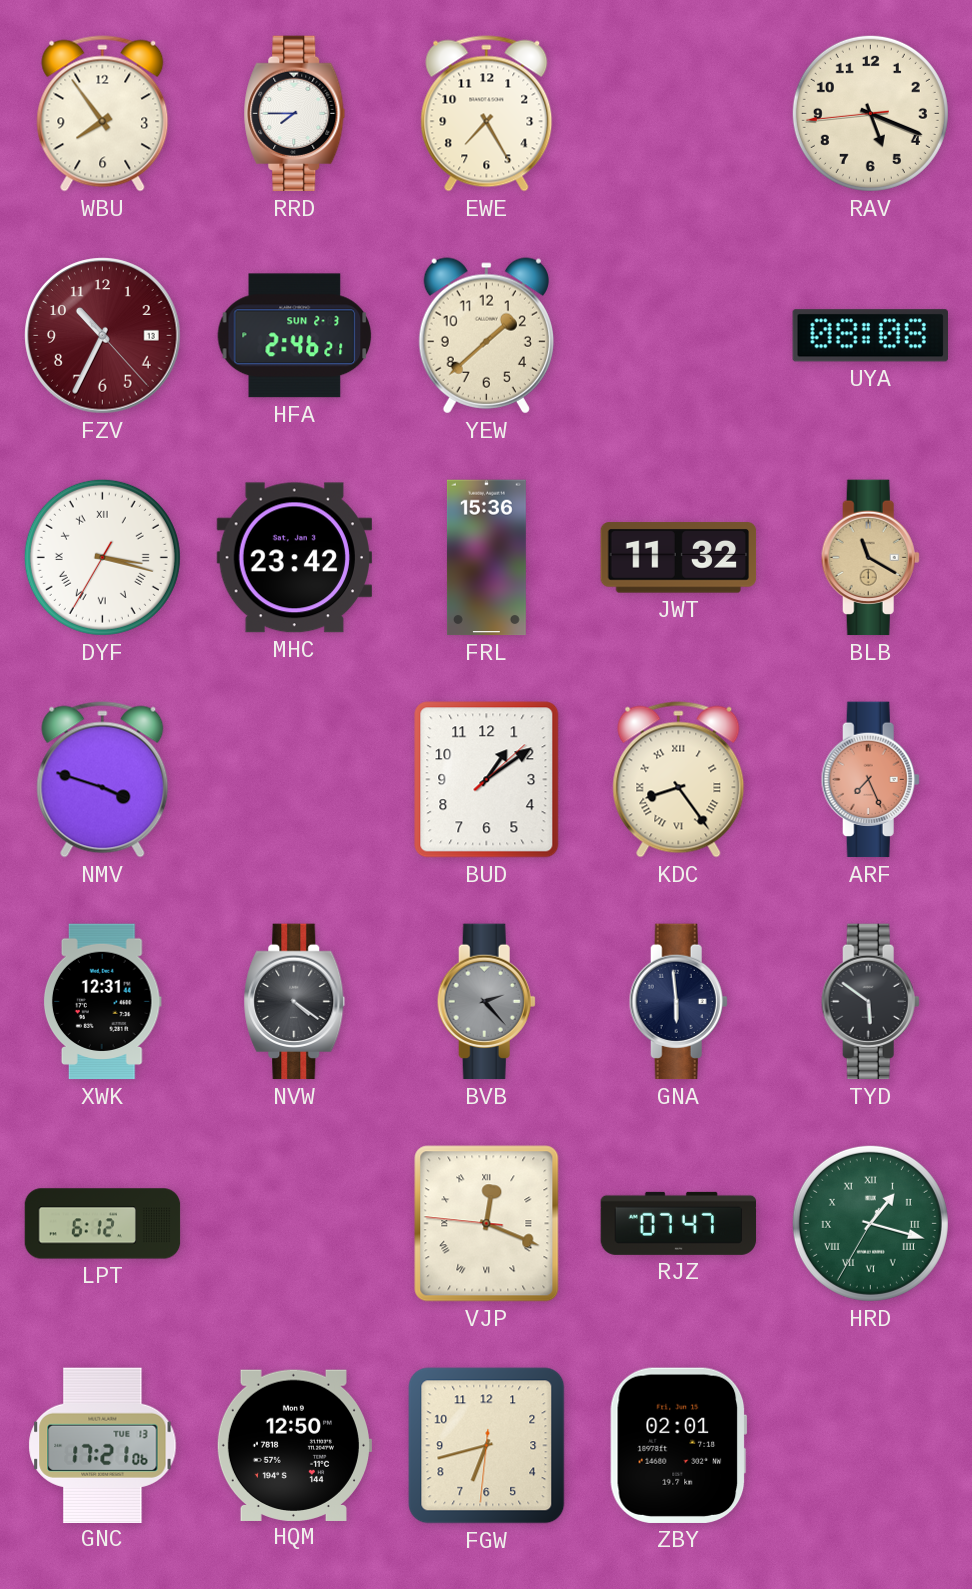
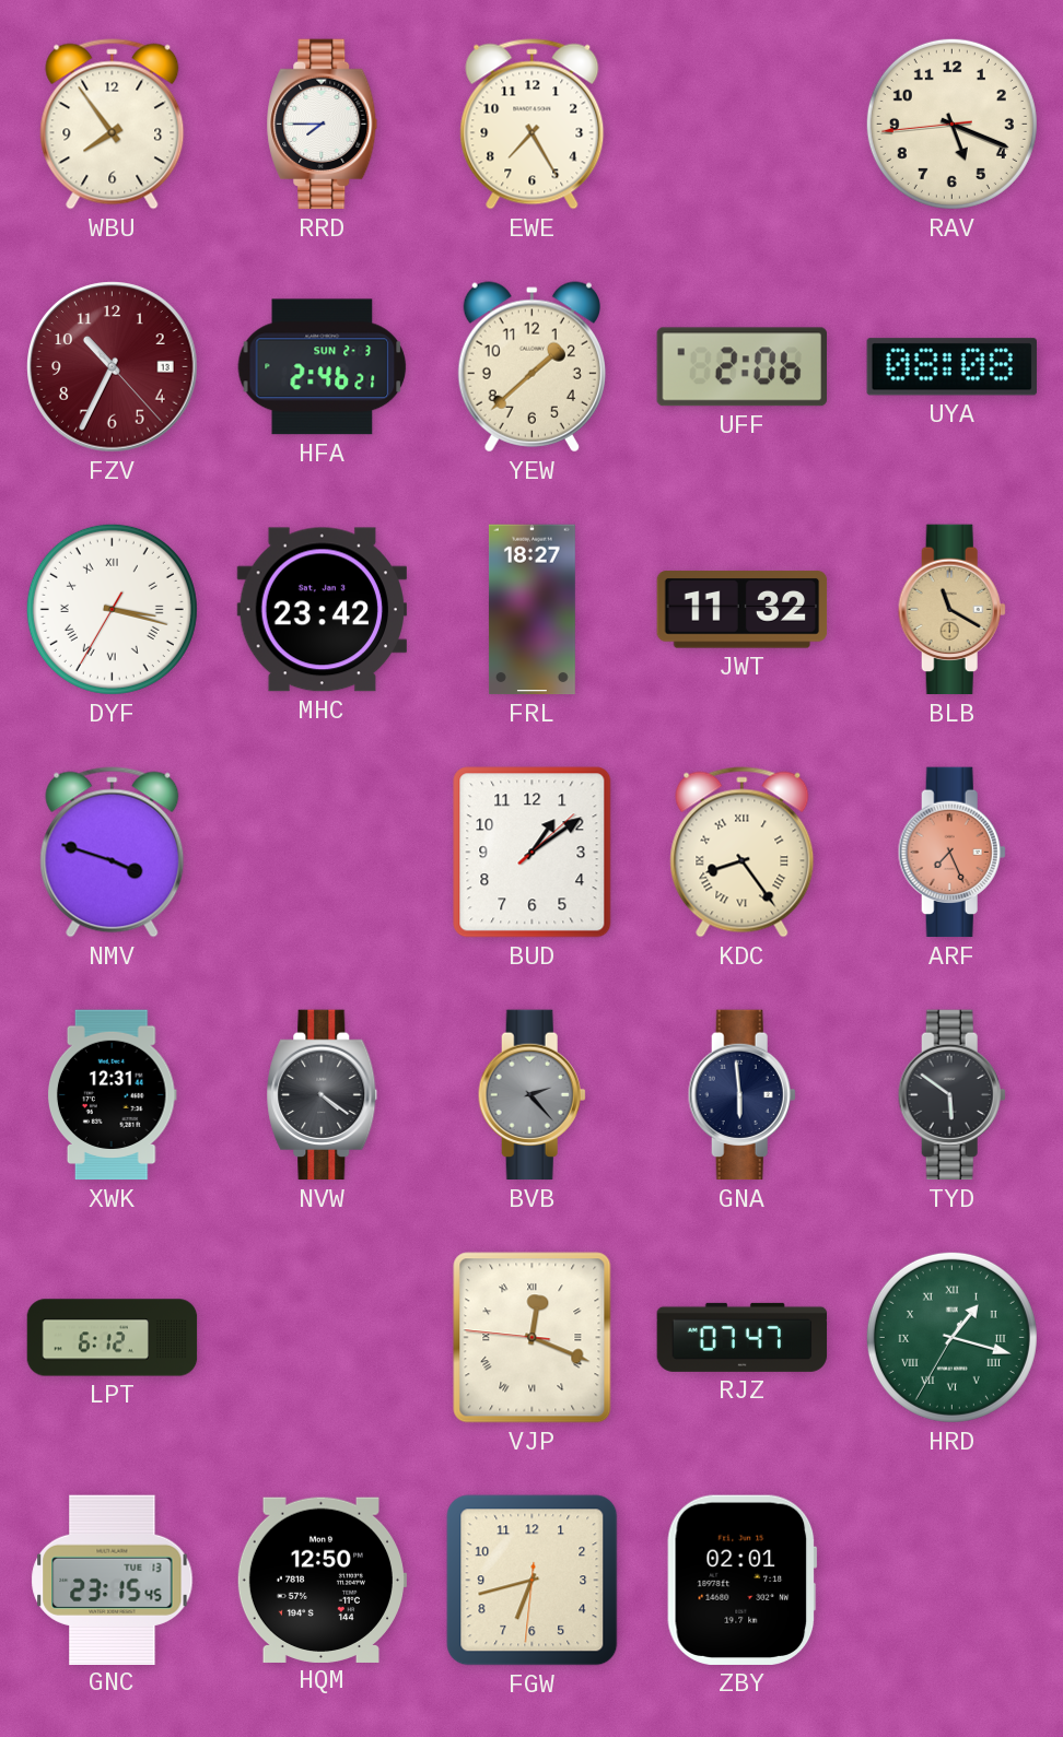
UFF: none -> 2:06 (741, 367)
FRL: 15:36 -> 18:27 (531, 610)
GNC: 17:21 -> 23:15 (113, 1580)
